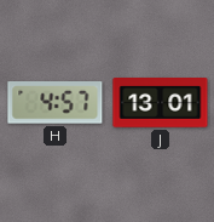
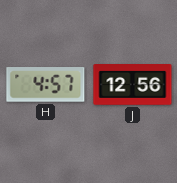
J: 13:01 -> 12:56 (133, 85)
